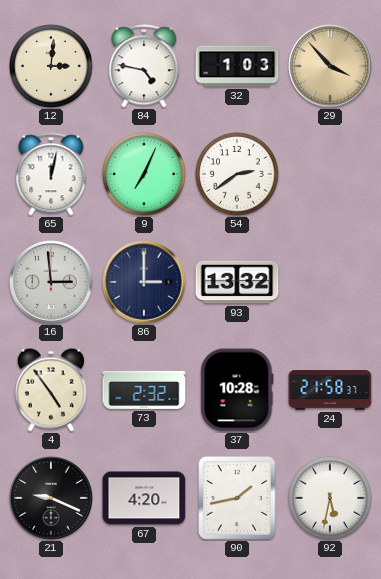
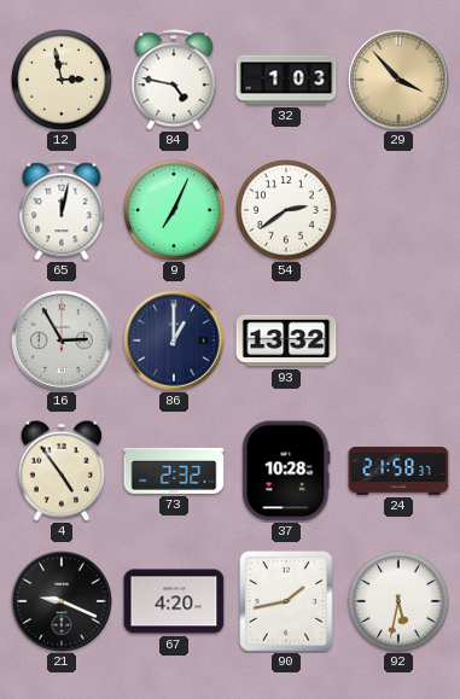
12: 3:01 -> 2:58 (63, 81)
16: 2:59 -> 2:55 (62, 340)
86: 3:00 -> 1:00 (174, 340)
